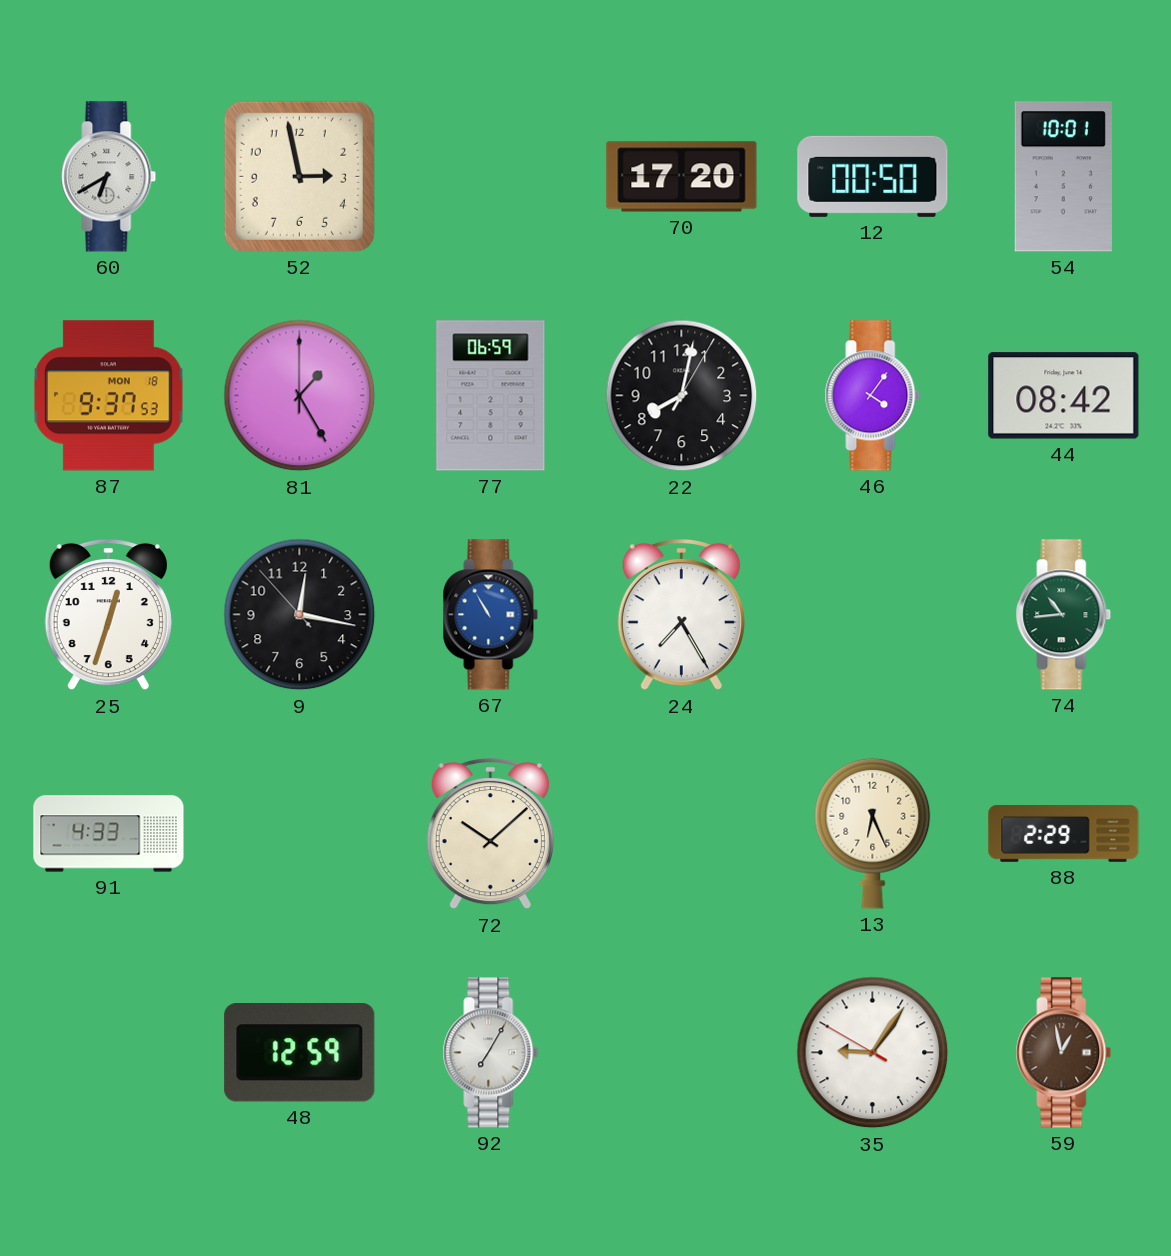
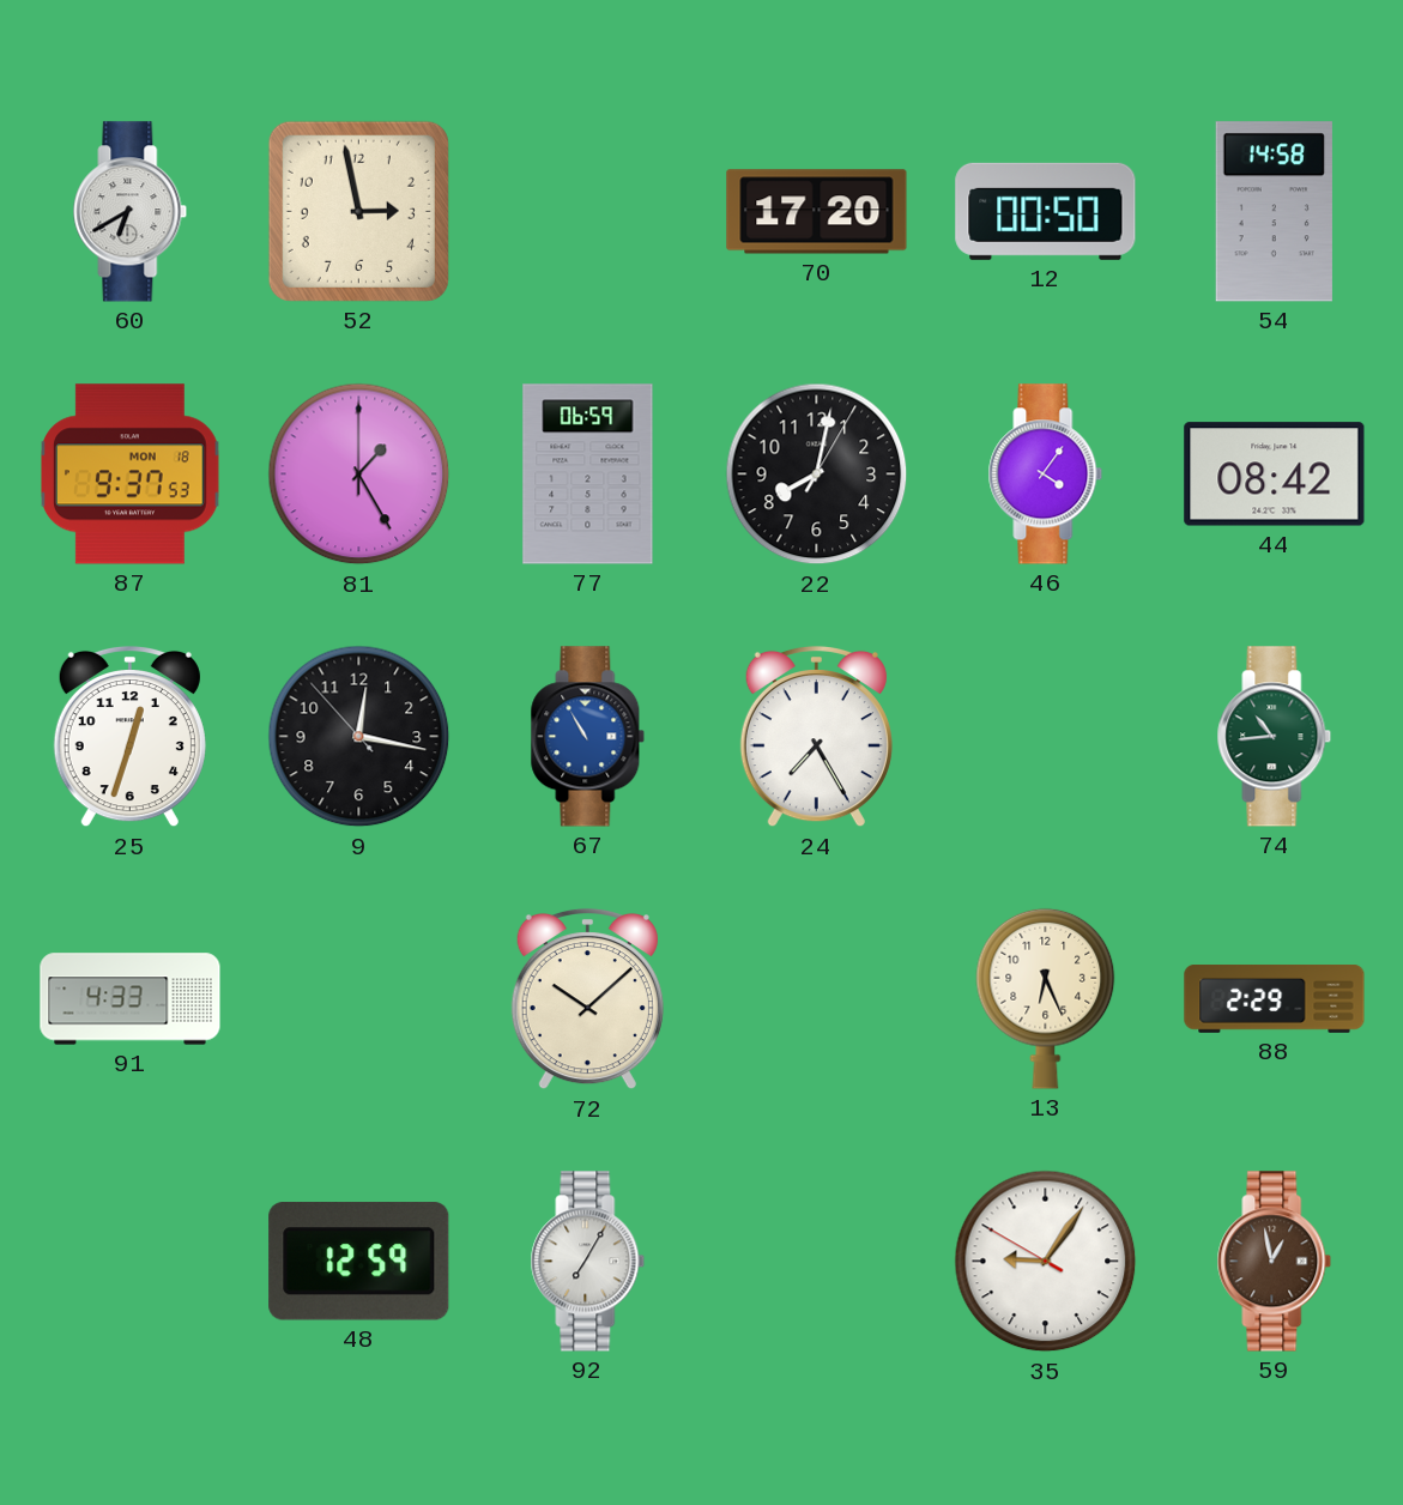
54: 10:01 -> 14:58 (1274, 212)
